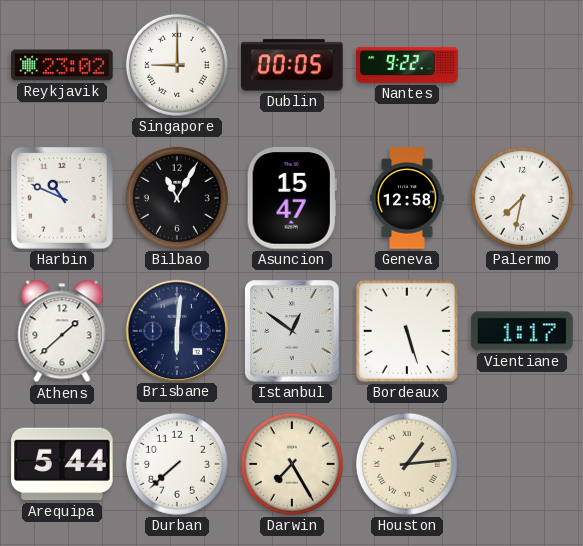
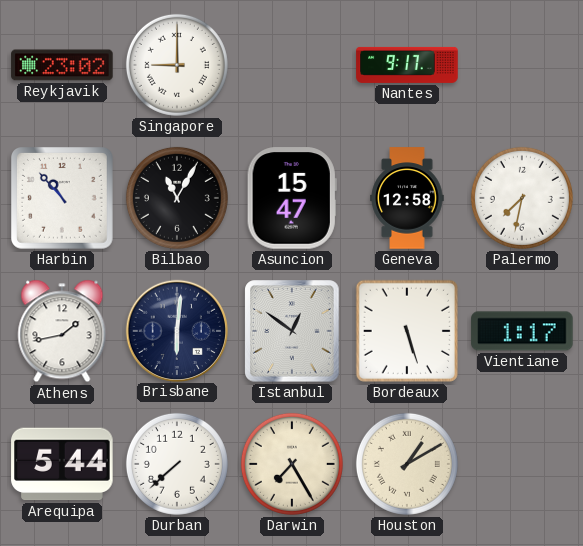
Dublin: 00:05 -> none (292, 65)
Nantes: 9:22 -> 9:17 (407, 65)
Harbin: 10:49 -> 10:53 (63, 199)
Athens: 1:38 -> 1:43 (62, 331)
Houston: 1:14 -> 1:10 (407, 464)
